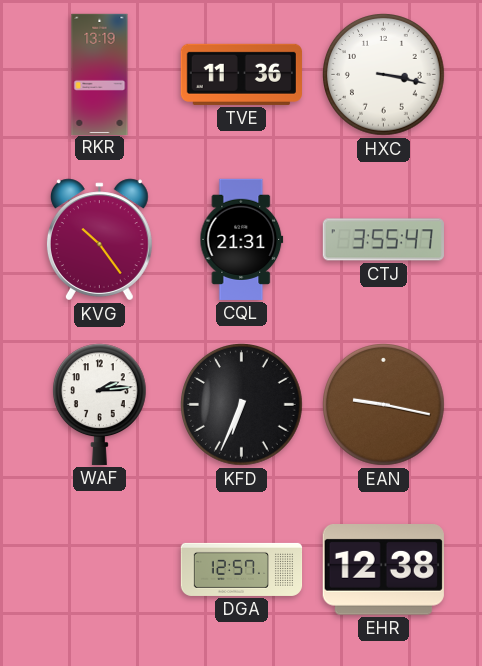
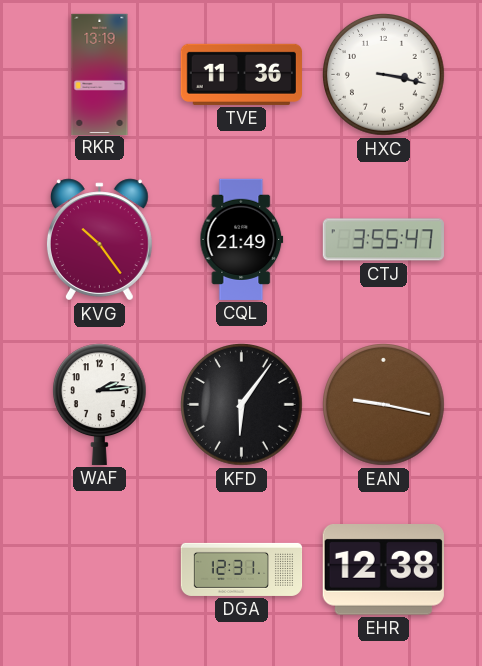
CQL: 21:31 -> 21:49 (242, 239)
KFD: 6:34 -> 6:06 (242, 405)
DGA: 12:57 -> 12:31 (242, 569)
